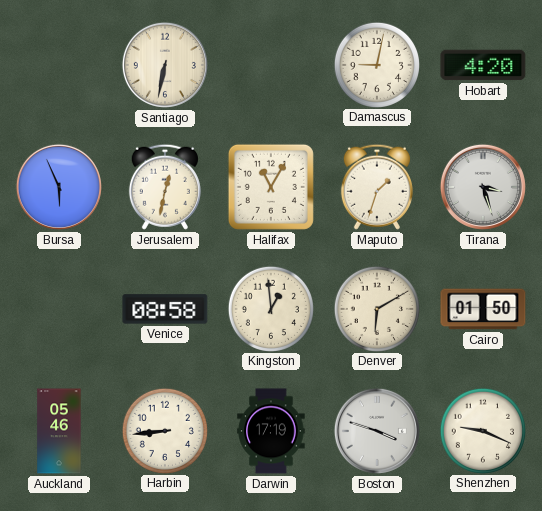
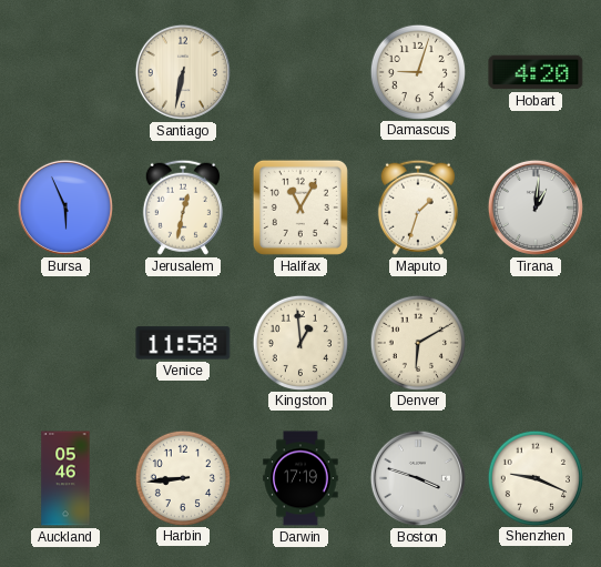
Damascus: 9:02 -> 9:03 (417, 71)
Tirana: 3:27 -> 1:01 (536, 207)
Venice: 08:58 -> 11:58 (183, 343)
Cairo: 01:50 -> none (483, 309)
